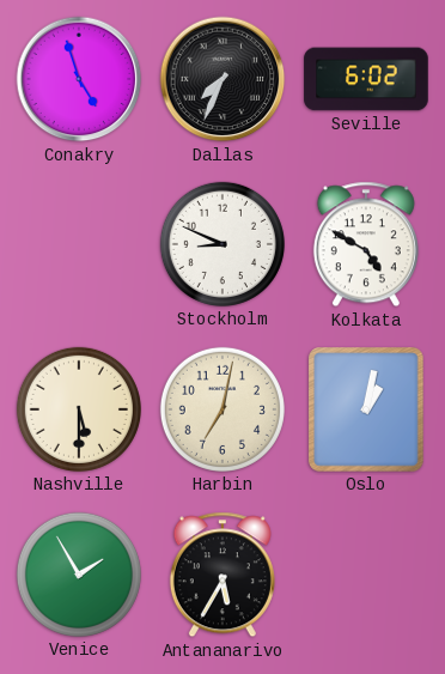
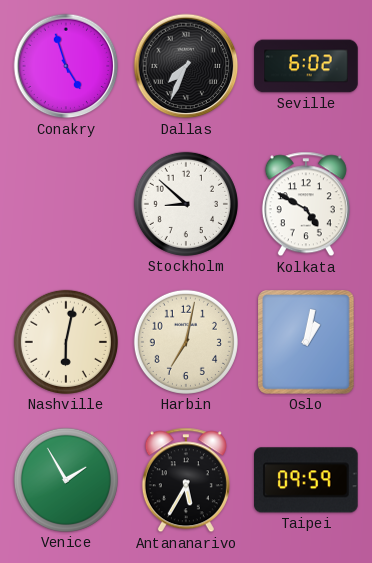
Stockholm: 8:49 -> 8:52 (186, 204)
Nashville: 5:30 -> 6:02 (66, 342)
Taipei: none -> 09:59 (307, 480)
